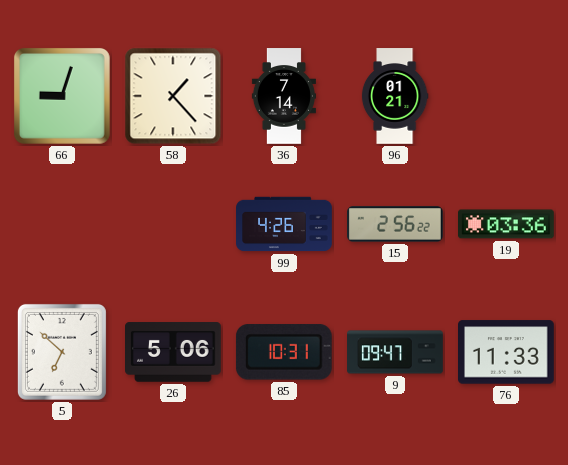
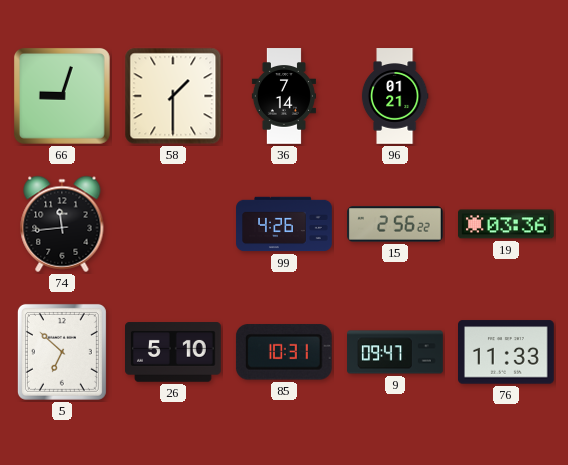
58: 1:23 -> 1:30 (173, 96)
74: none -> 11:44 (62, 224)
26: 5:06 -> 5:10 (174, 352)
